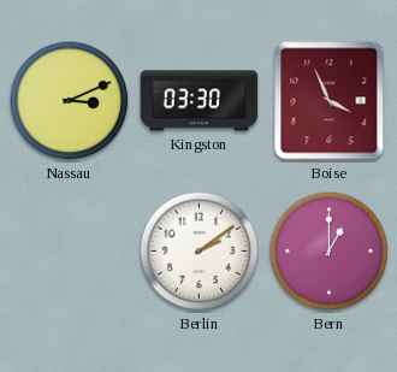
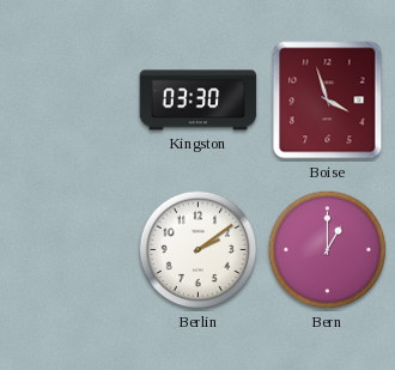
Nassau: 3:11 -> none (70, 101)
Boise: 3:56 -> 3:57 (328, 101)
